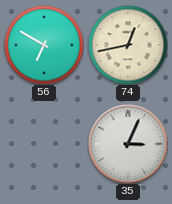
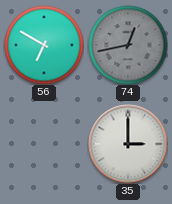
74 dial: cream -> grey (128, 45)
35: 3:04 -> 3:00 (128, 144)
